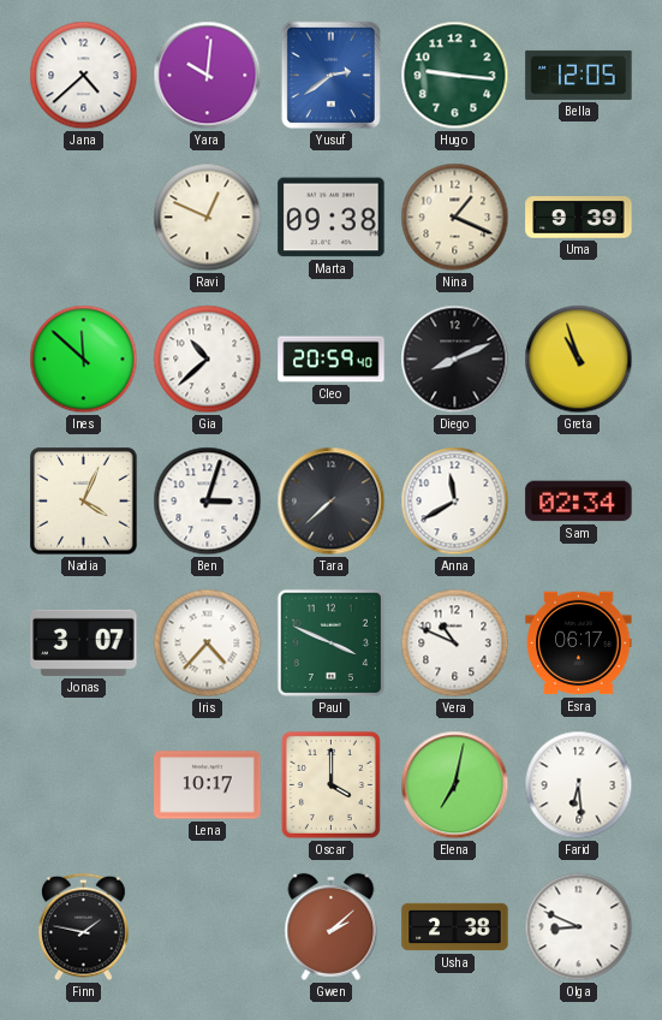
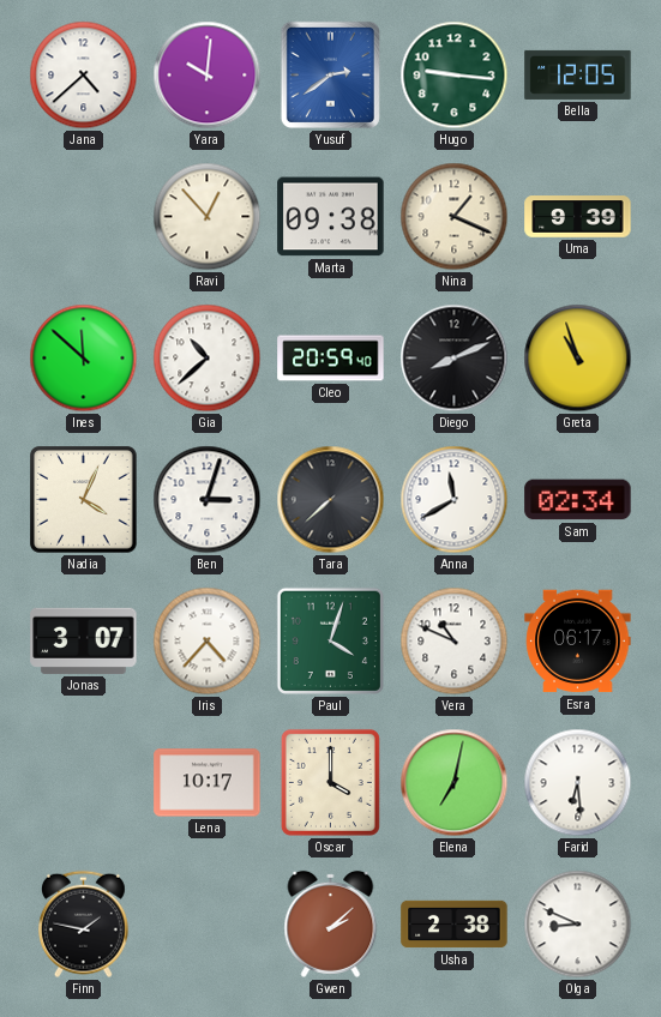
Ravi: 12:49 -> 12:53 (208, 217)
Paul: 3:49 -> 4:03 (330, 640)
